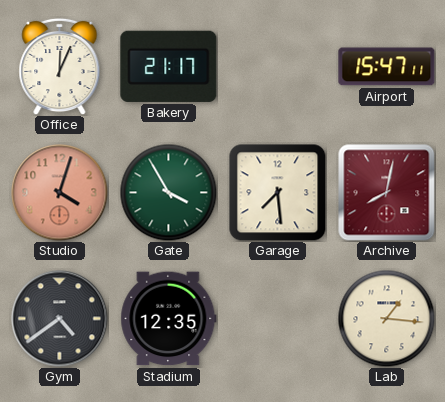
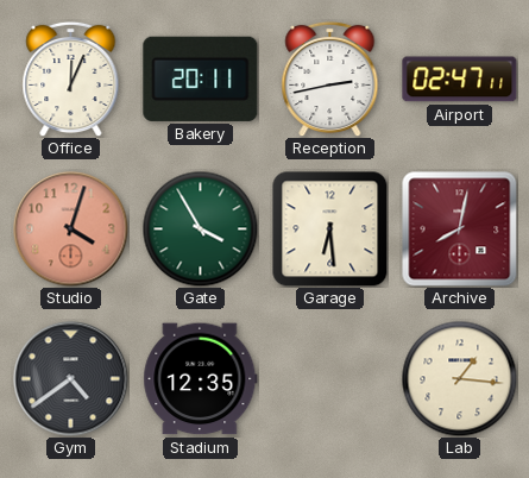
Bakery: 21:17 -> 20:11 (201, 78)
Reception: none -> 2:43 (330, 78)
Airport: 15:47 -> 02:47 (460, 80)
Garage: 7:29 -> 6:29 (330, 229)
